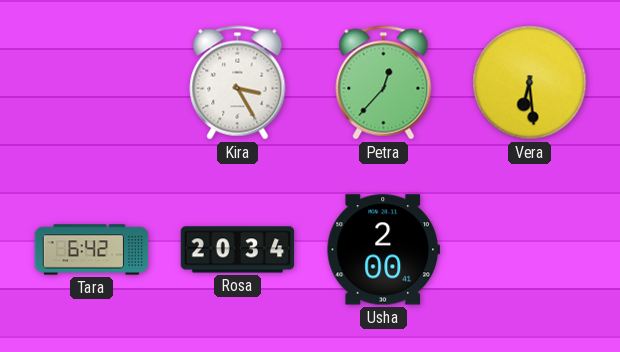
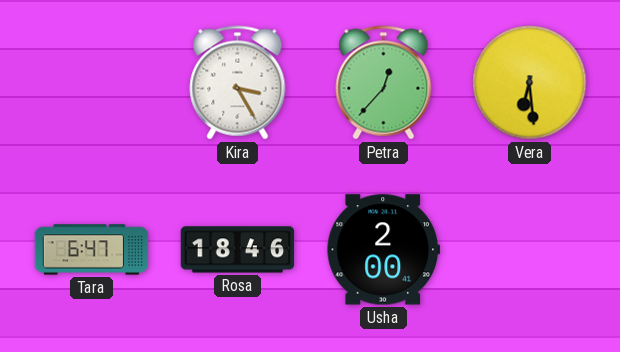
Tara: 6:42 -> 6:47 (92, 250)
Rosa: 20:34 -> 18:46 (238, 250)
